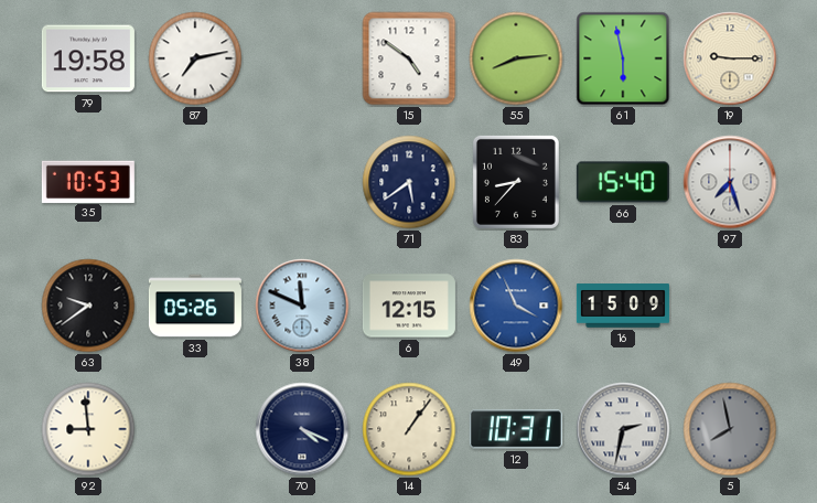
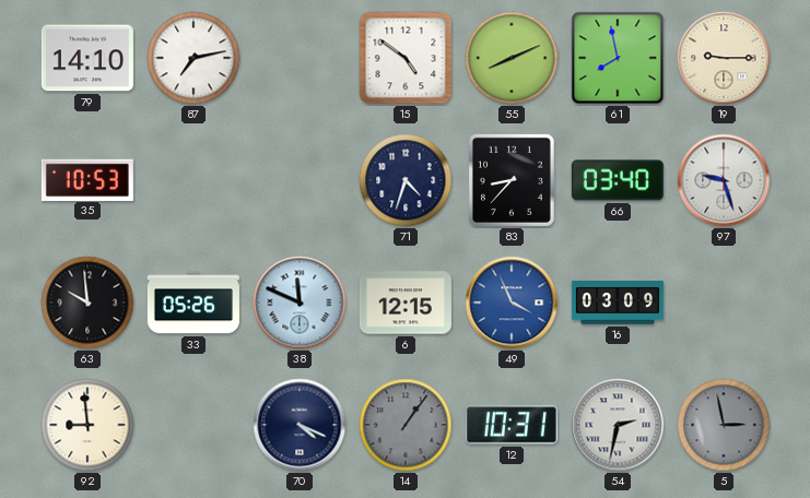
79: 19:58 -> 14:10 (87, 58)
55: 8:14 -> 8:11 (512, 58)
61: 5:58 -> 7:58 (618, 58)
71: 5:39 -> 4:33 (406, 180)
66: 15:40 -> 03:40 (618, 180)
97: 7:27 -> 9:27 (724, 180)
63: 9:39 -> 9:59 (87, 303)
16: 15:09 -> 03:09 (618, 303)
14 dial: cream -> grey (406, 425)
5: 7:58 -> 2:58 (724, 425)
